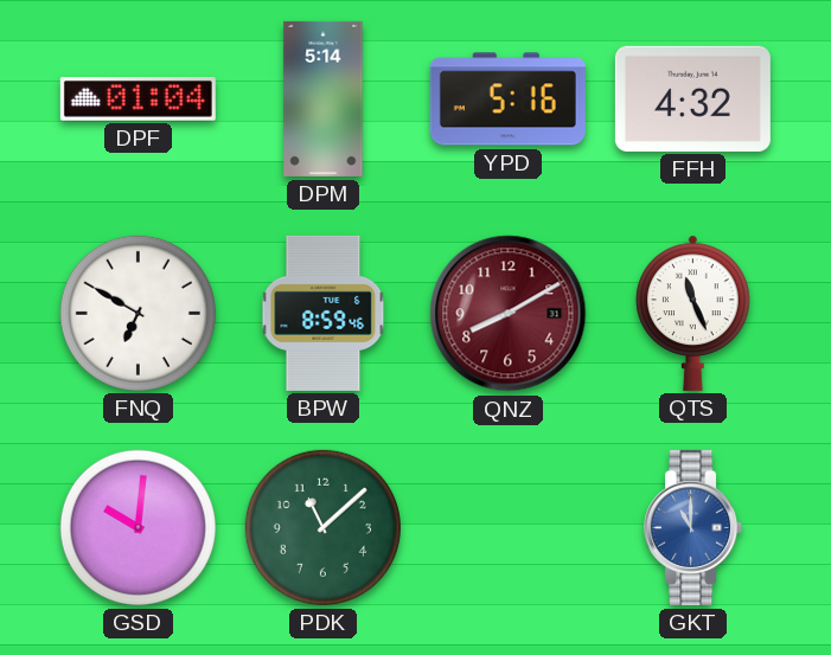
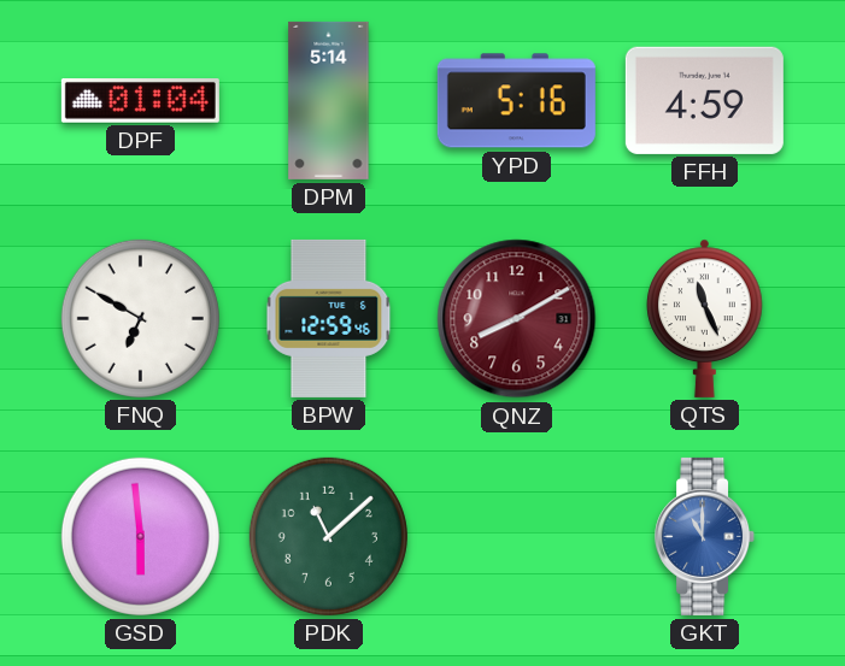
FFH: 4:32 -> 4:59 (704, 100)
BPW: 8:59 -> 12:59 (329, 318)
GSD: 10:01 -> 5:59 (140, 536)
